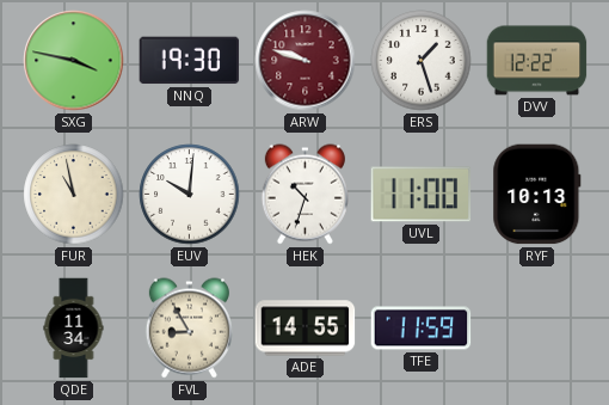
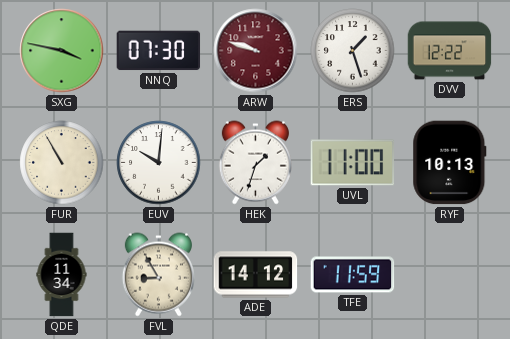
NNQ: 19:30 -> 07:30 (159, 51)
FUR: 10:58 -> 10:55 (62, 163)
HEK: 10:33 -> 1:33 (255, 163)
ADE: 14:55 -> 14:12 (256, 275)
